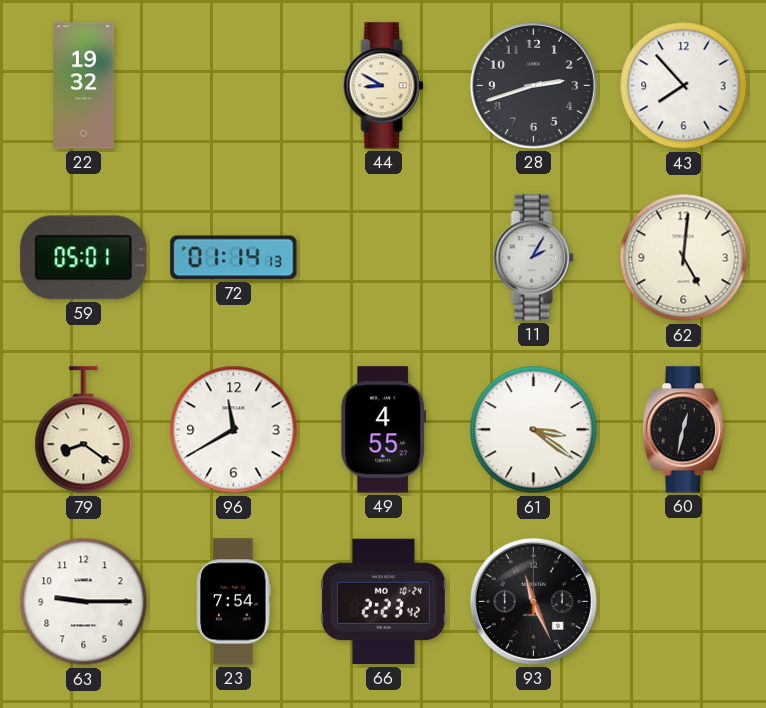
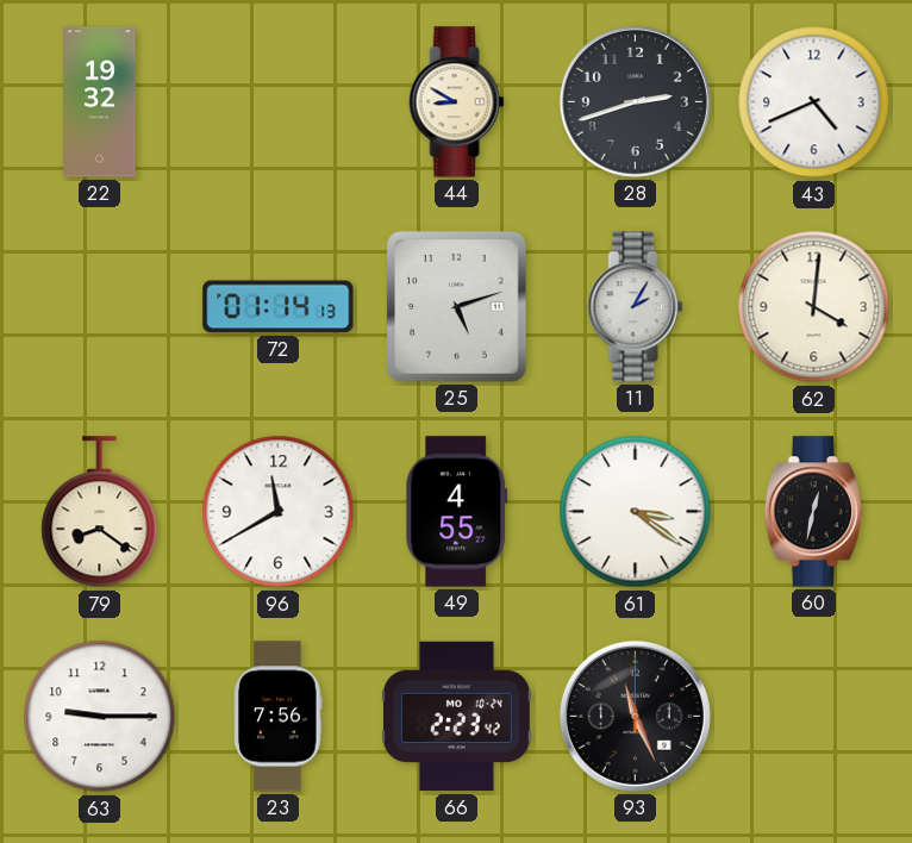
43: 7:53 -> 4:41 (814, 102)
59: 05:01 -> none (84, 258)
25: none -> 5:12 (457, 307)
62: 5:01 -> 4:01 (814, 307)
23: 7:54 -> 7:56 (279, 717)
